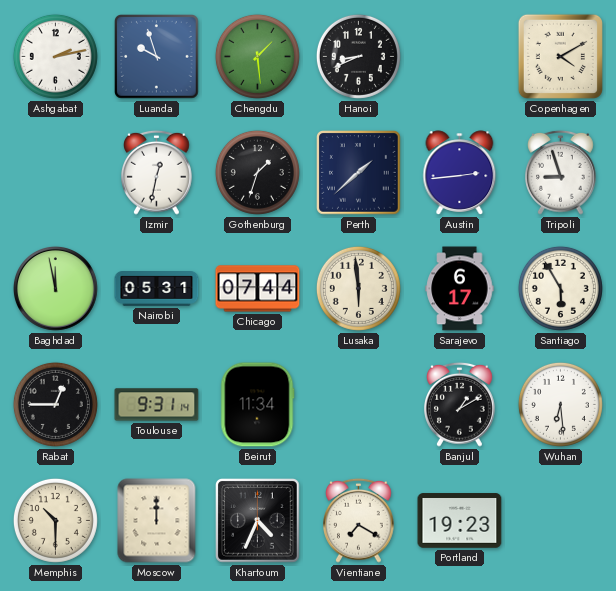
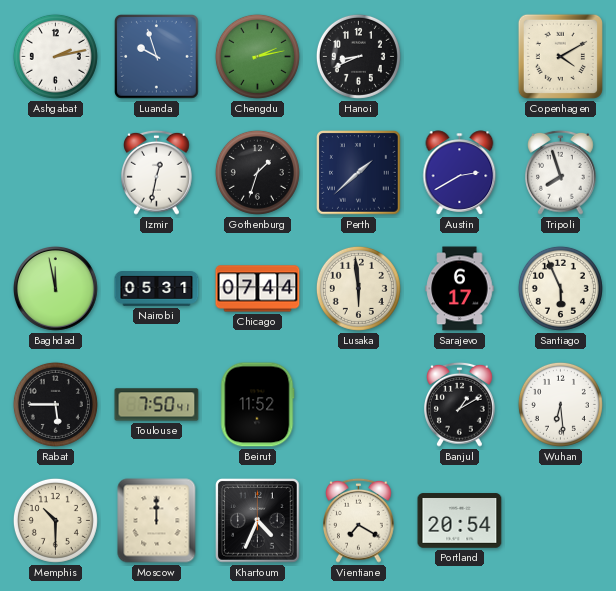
Chengdu: 1:29 -> 2:13 (257, 56)
Austin: 2:44 -> 2:40 (460, 173)
Tripoli: 8:57 -> 7:57 (561, 172)
Santiago: 5:55 -> 5:56 (560, 288)
Rabat: 12:45 -> 5:45 (55, 404)
Toulouse: 9:31 -> 7:50 (157, 405)
Beirut: 11:34 -> 11:52 (258, 405)
Portland: 19:23 -> 20:54 (460, 521)
